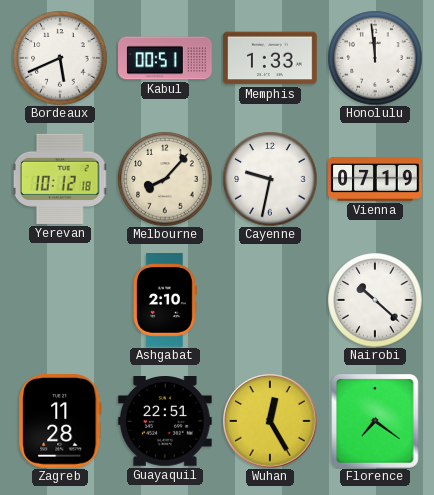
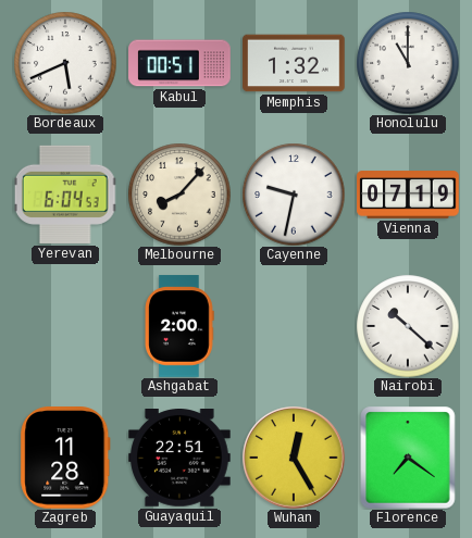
Memphis: 1:33 -> 1:32 (294, 63)
Honolulu: 11:59 -> 11:00 (408, 63)
Yerevan: 10:12 -> 6:04 (65, 195)
Ashgabat: 2:10 -> 2:00 (179, 326)
